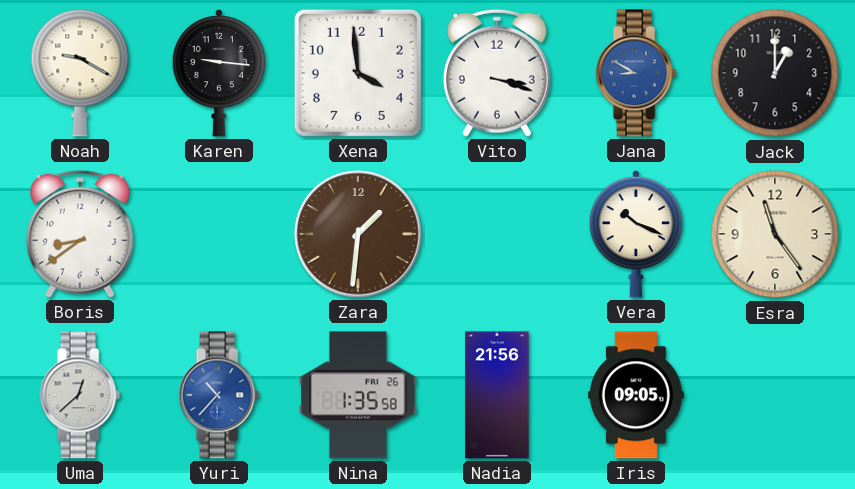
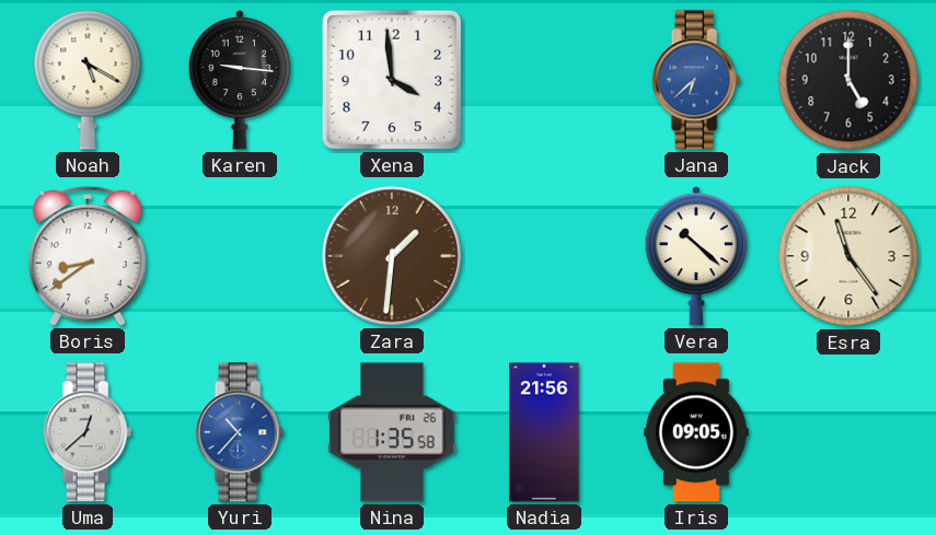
Noah: 9:20 -> 5:20 (88, 80)
Vito: 3:18 -> none (497, 73)
Jana: 8:50 -> 6:38 (696, 80)
Jack: 1:00 -> 5:00 (848, 80)
Vera: 10:19 -> 10:22 (696, 256)
